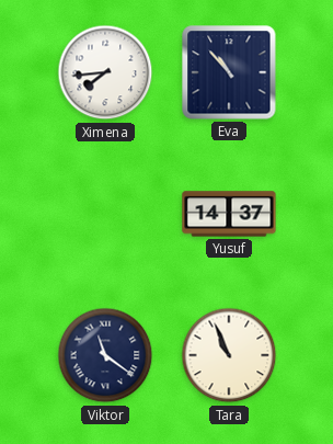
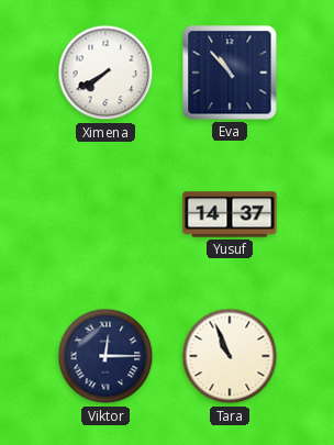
Ximena: 7:44 -> 7:40 (105, 73)
Viktor: 11:21 -> 12:15 (105, 356)
